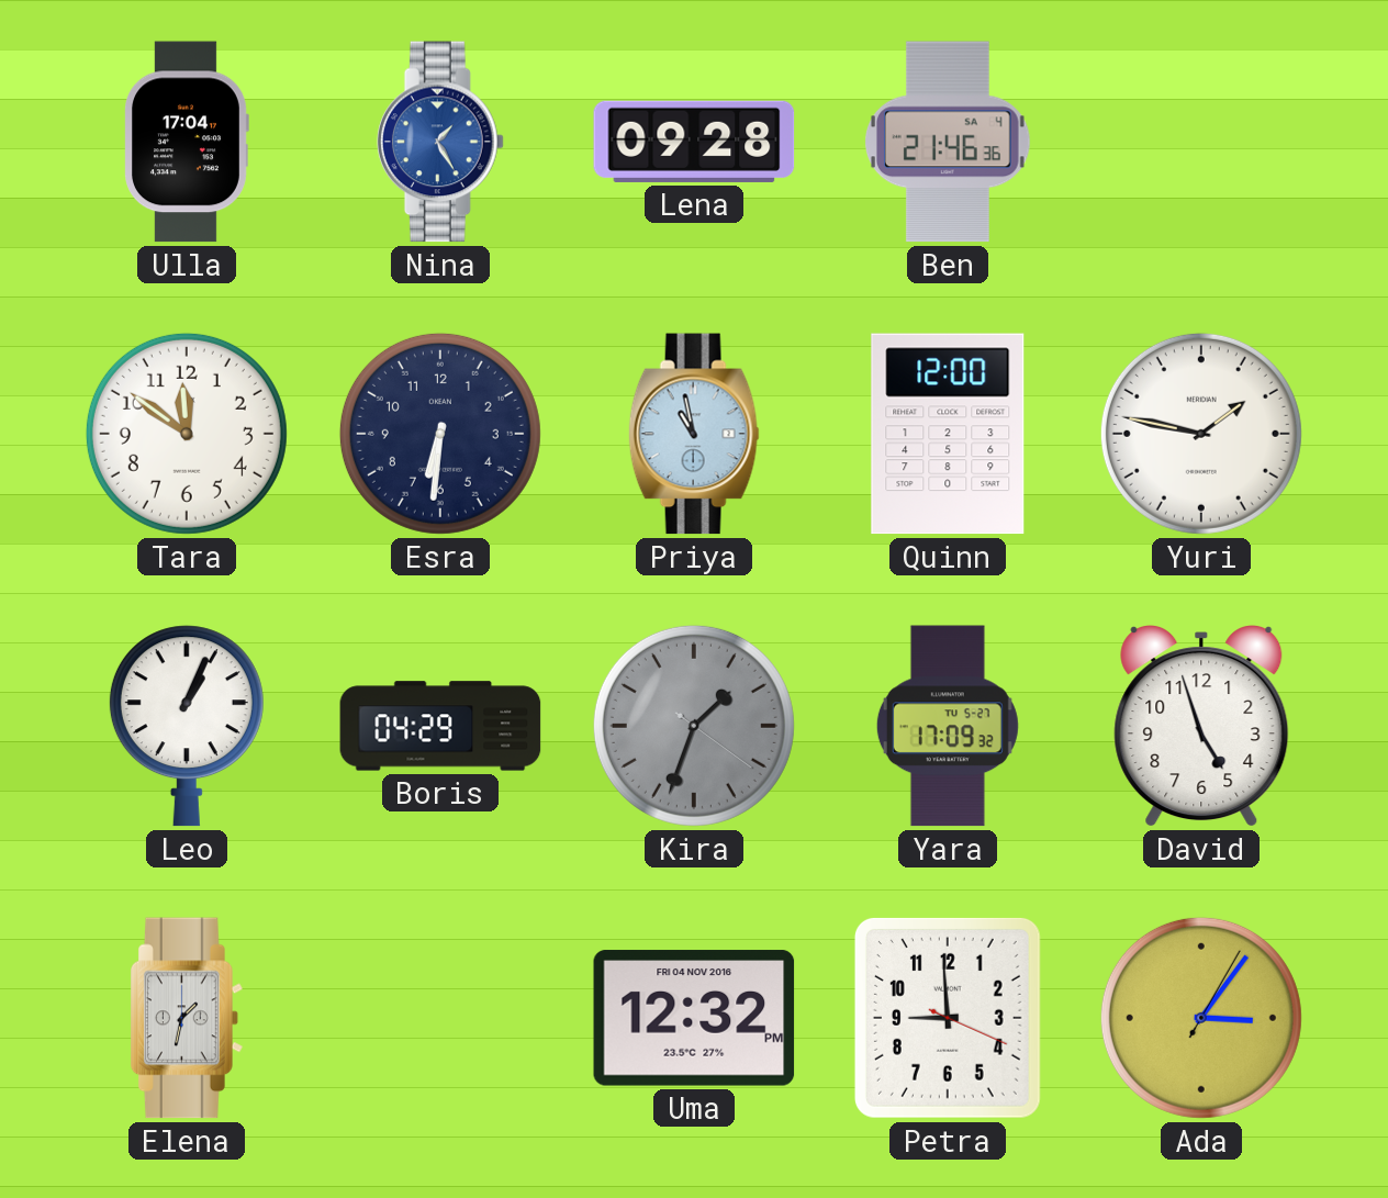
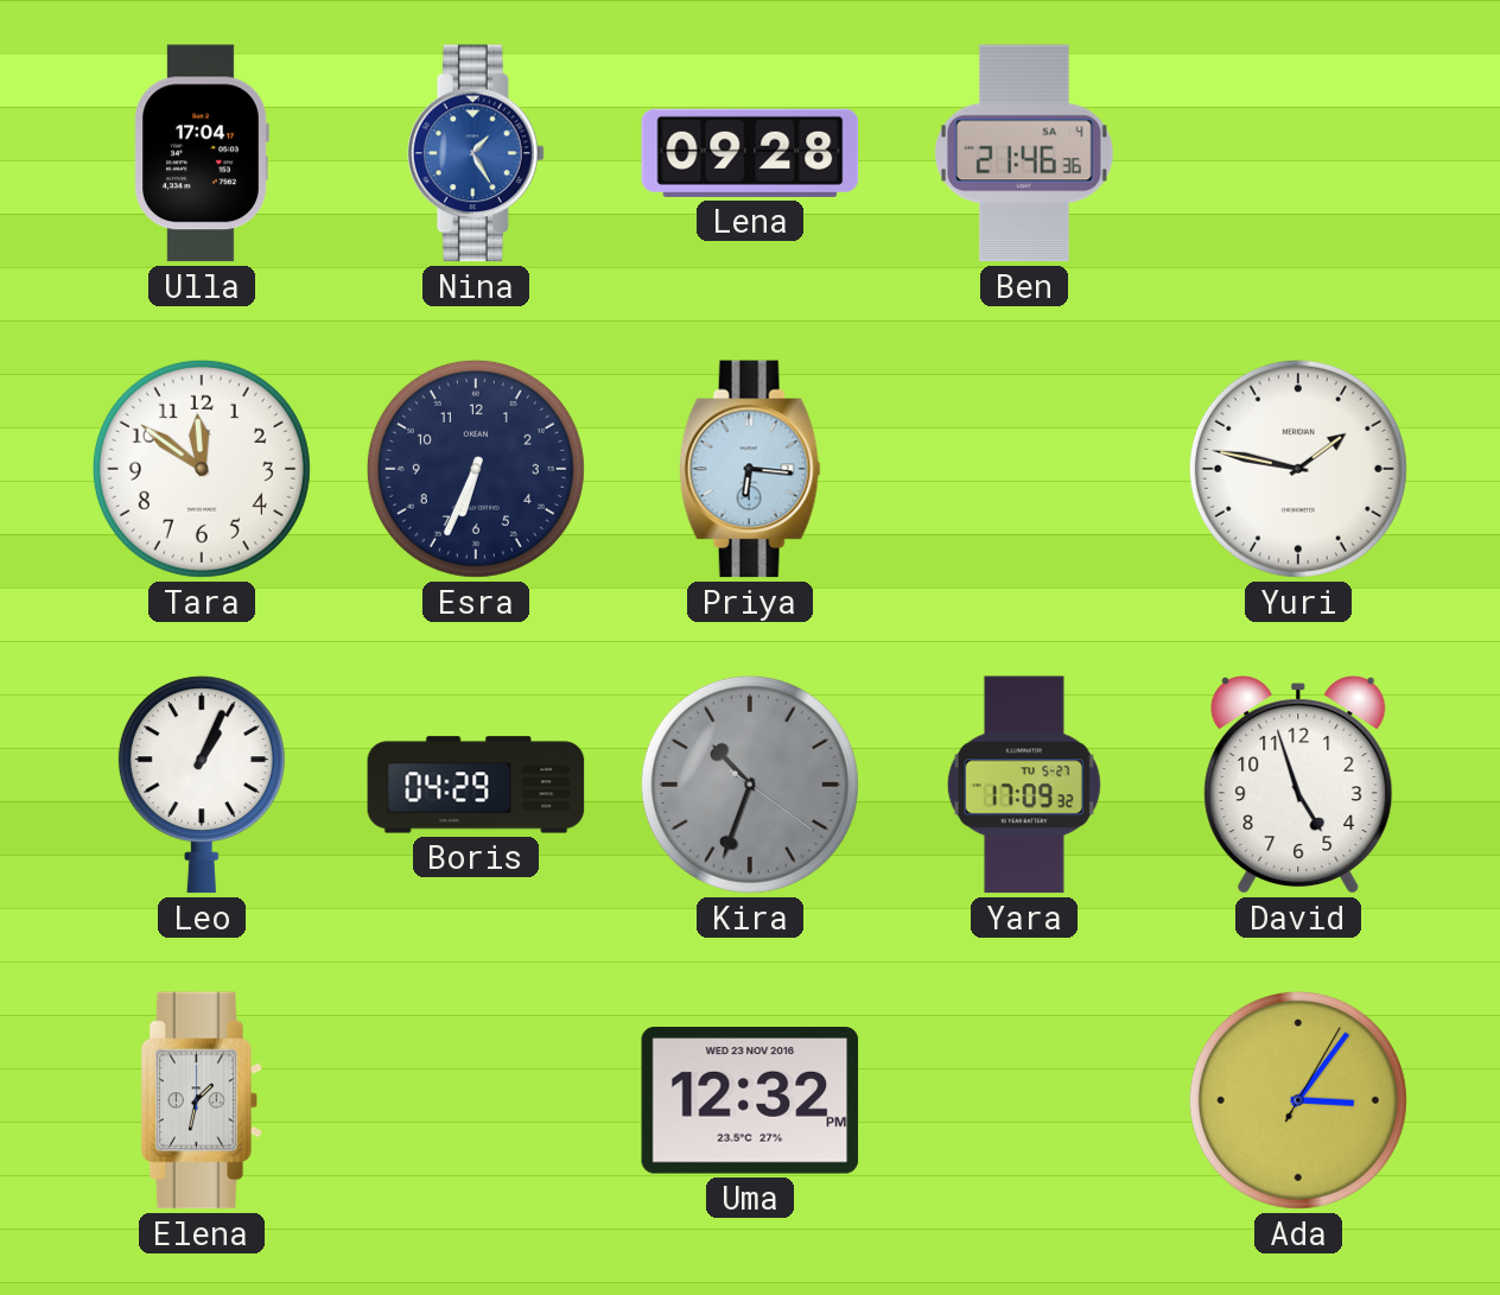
Esra: 6:31 -> 6:34 (476, 469)
Priya: 10:58 -> 6:16 (750, 469)
Quinn: 12:00 -> none (948, 434)
Kira: 1:33 -> 10:33 (750, 785)
Uma date: FRI 04 NOV 2016 -> WED 23 NOV 2016 (750, 1100)
Petra: 8:59 -> none (948, 1018)
